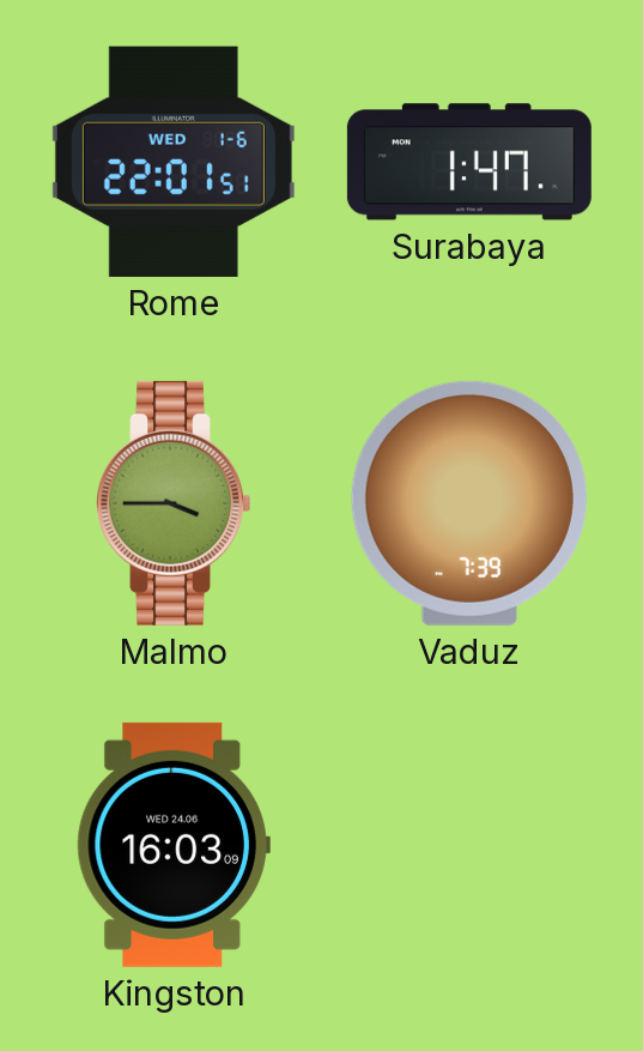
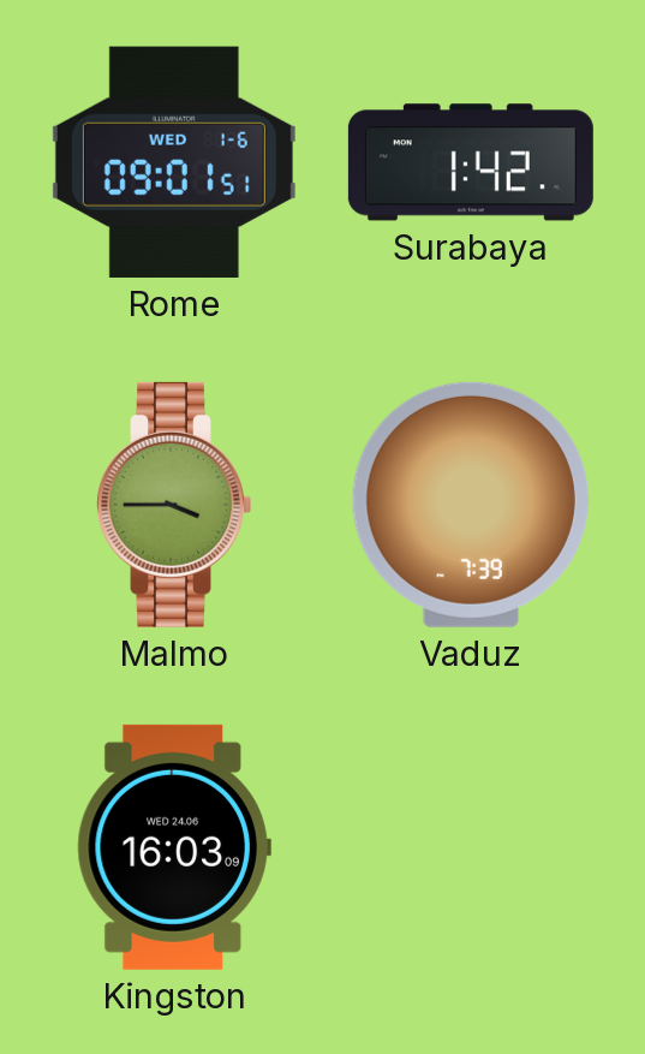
Rome: 22:01 -> 09:01 (174, 162)
Surabaya: 1:47 -> 1:42 (471, 162)
